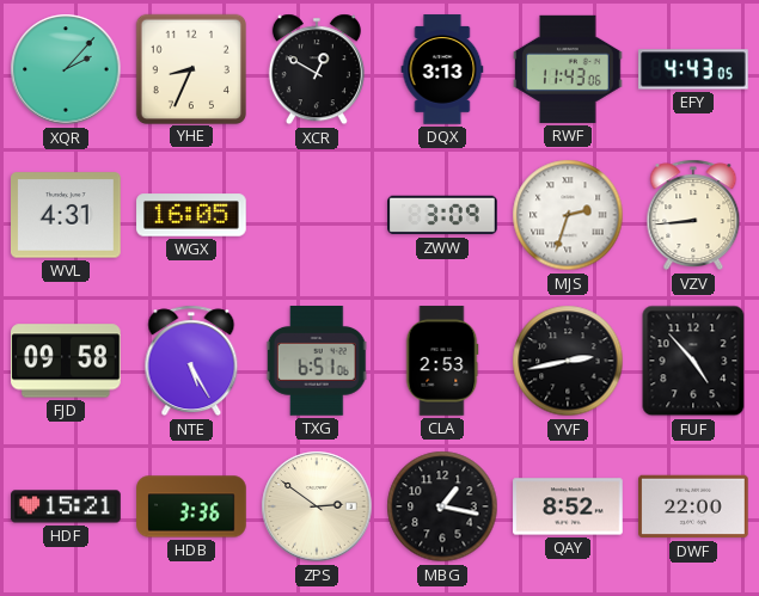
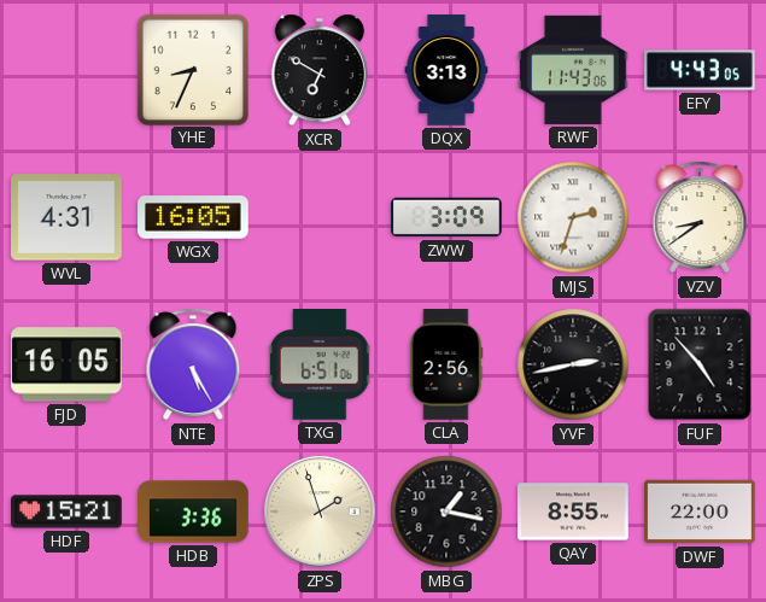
XQR: 2:07 -> none (66, 69)
XCR: 12:50 -> 6:50 (320, 70)
VZV: 8:44 -> 8:39 (700, 217)
FJD: 09:58 -> 16:05 (68, 364)
CLA: 2:53 -> 2:56 (446, 364)
ZPS: 2:51 -> 1:57 (320, 512)
QAY: 8:52 -> 8:55 (573, 512)
